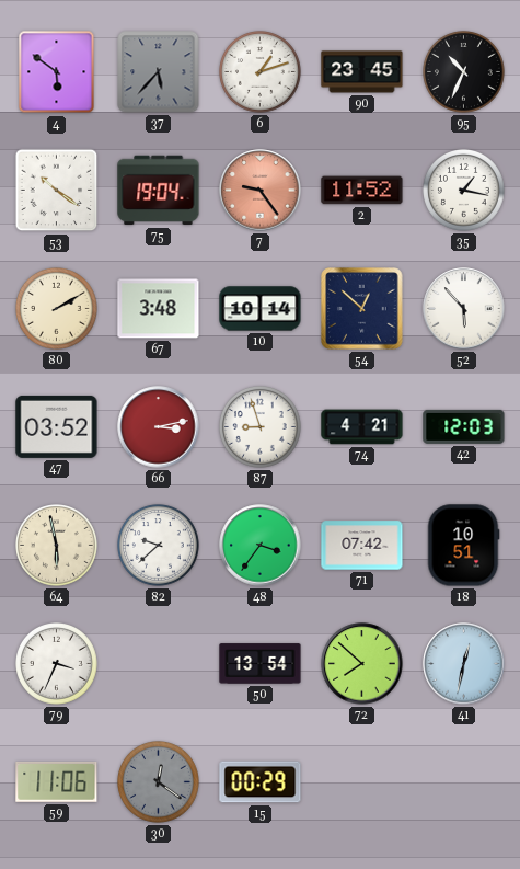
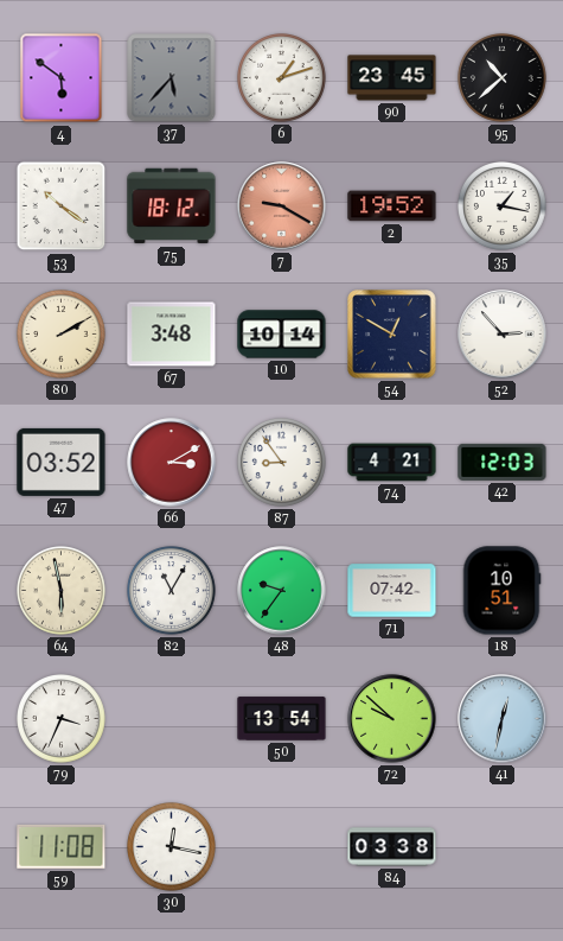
95: 10:34 -> 10:38 (503, 78)
75: 19:04 -> 18:12 (172, 206)
7: 9:24 -> 9:20 (282, 206)
2: 11:52 -> 19:52 (392, 206)
54: 12:52 -> 12:50 (392, 335)
52: 5:53 -> 2:53 (503, 335)
66: 3:13 -> 3:10 (172, 463)
87: 8:57 -> 8:54 (282, 463)
82: 9:38 -> 11:05 (172, 591)
48: 3:36 -> 9:36 (282, 591)
72: 7:52 -> 9:52 (392, 719)
59: 11:06 -> 11:08 (62, 846)
30: 12:21 -> 12:17 (172, 847)
30 dial: grey -> white (172, 847)
15: 00:29 -> none (261, 782)
84: none -> 03:38 (392, 847)
